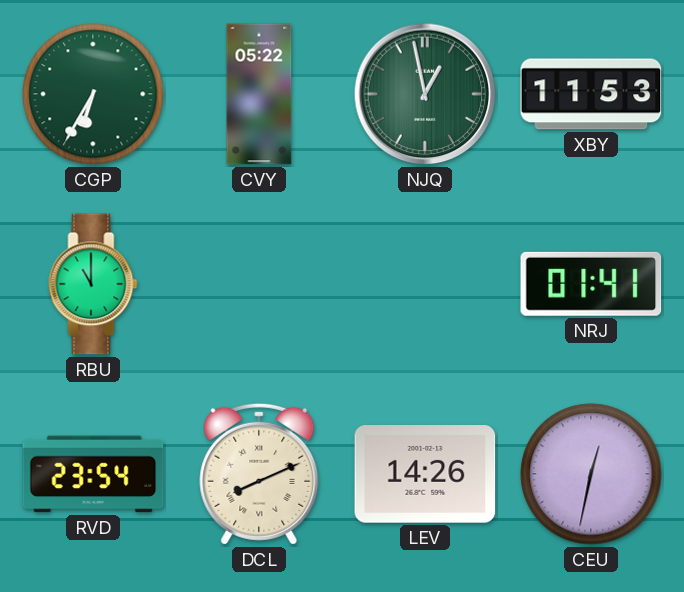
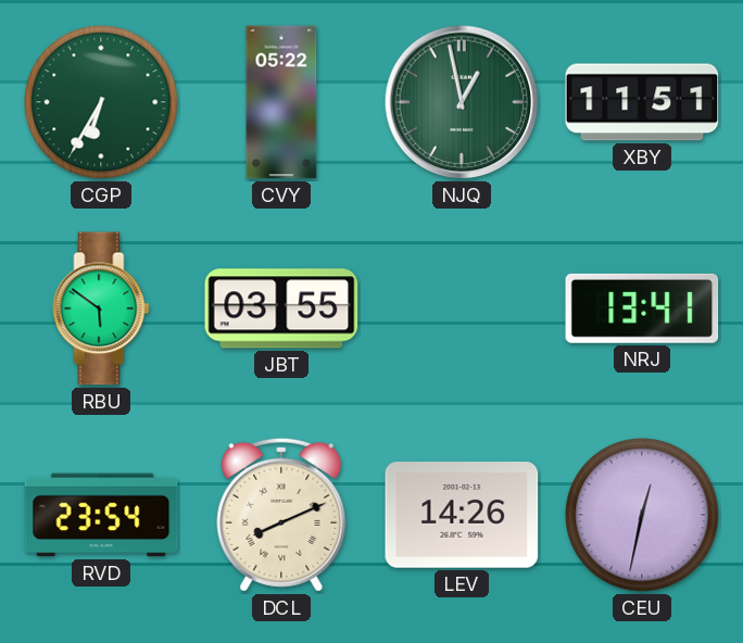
XBY: 11:53 -> 11:51 (642, 102)
RBU: 11:00 -> 5:51 (101, 308)
JBT: none -> 03:55 (281, 308)
NRJ: 01:41 -> 13:41 (642, 308)
